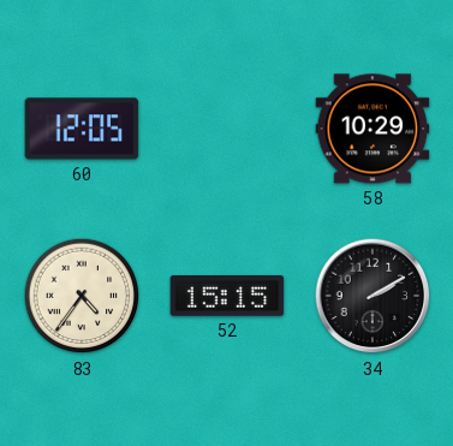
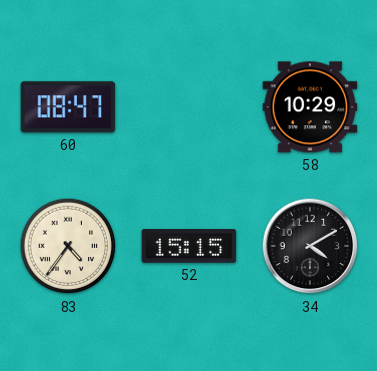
60: 12:05 -> 08:47 (68, 107)
34: 2:10 -> 4:10 (310, 246)
